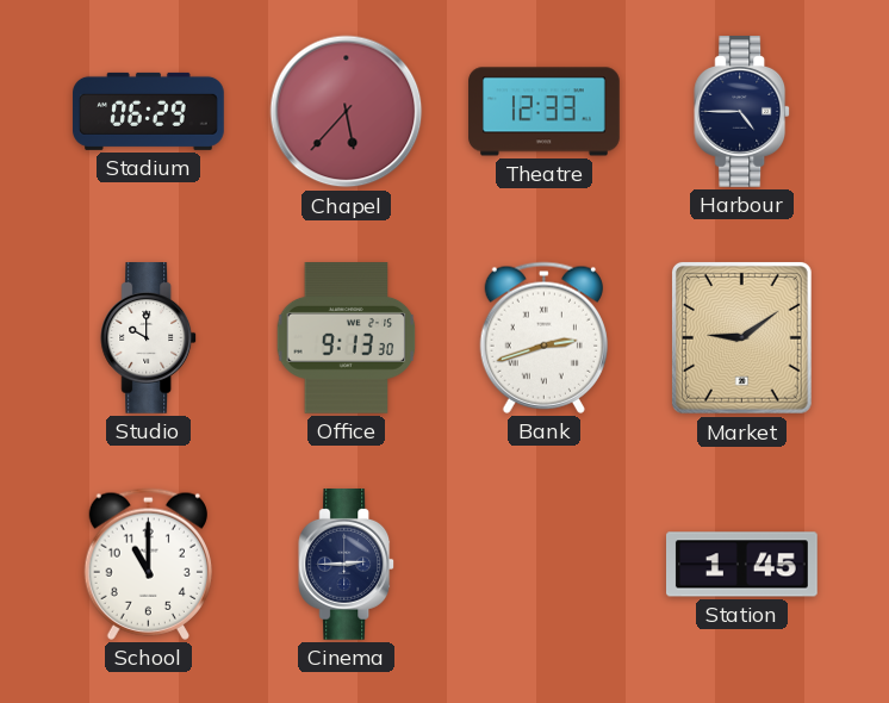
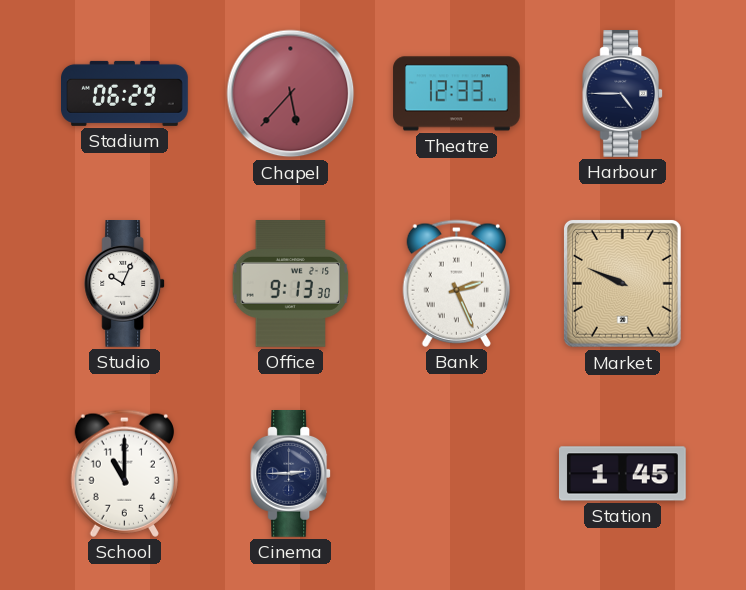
Studio: 10:00 -> 10:04 (125, 284)
Bank: 2:42 -> 2:26 (456, 283)
Market: 9:09 -> 9:49 (622, 284)
